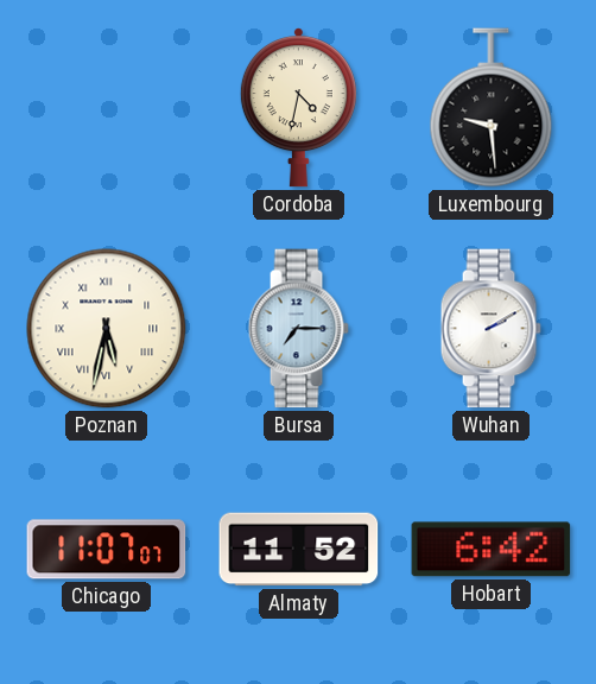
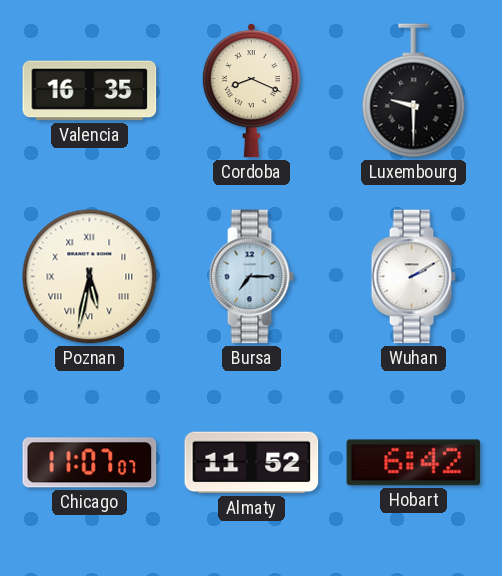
Valencia: none -> 16:35 (90, 91)
Cordoba: 4:32 -> 8:19 (251, 91)
Luxembourg: 9:29 -> 9:30 (414, 91)
